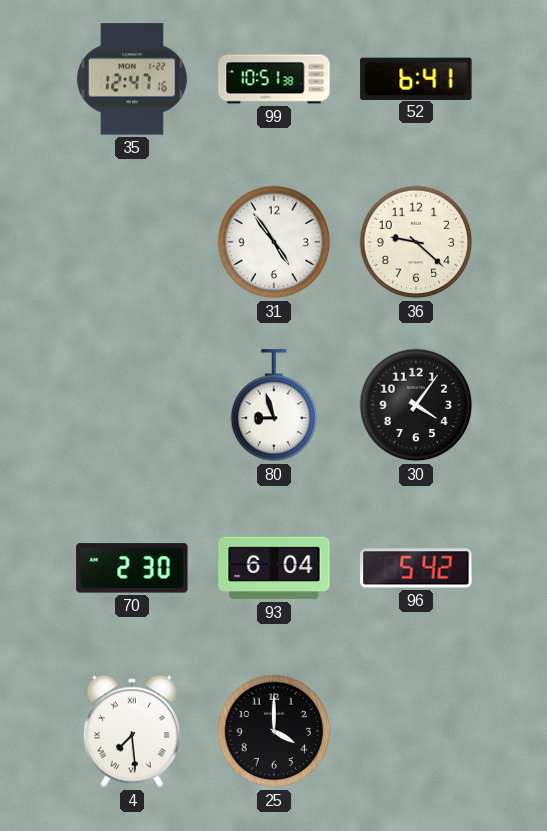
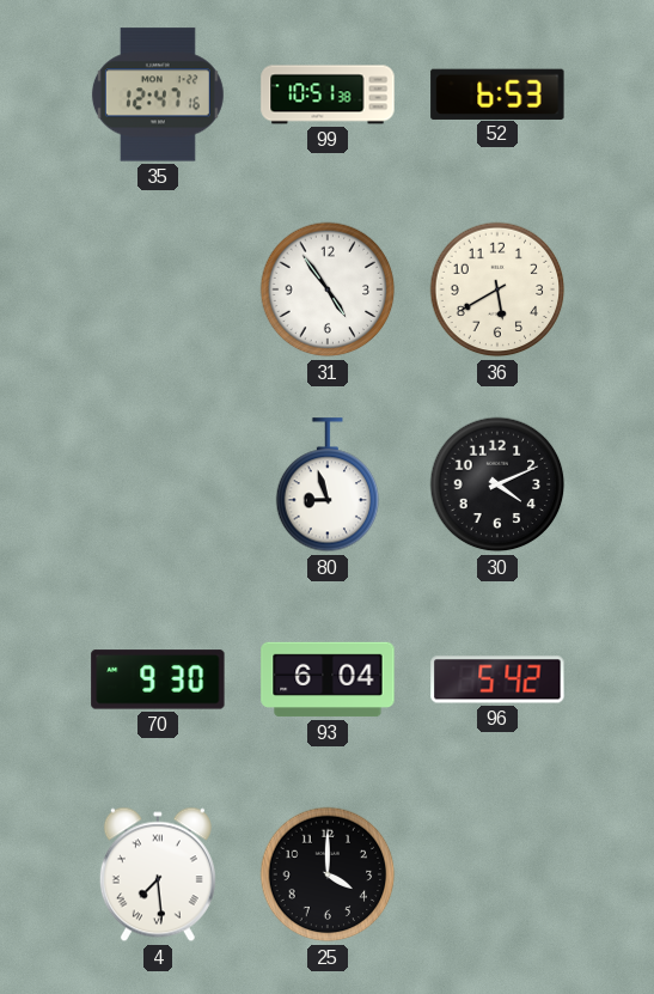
52: 6:41 -> 6:53 (497, 93)
36: 9:22 -> 5:40 (497, 289)
30: 4:06 -> 4:11 (497, 484)
70: 2:30 -> 9:30 (158, 679)
